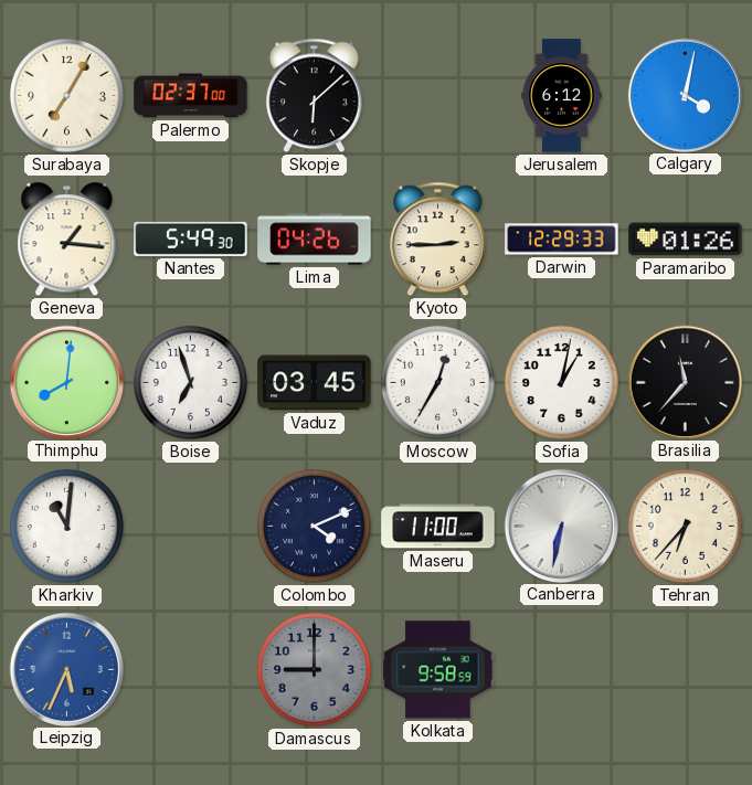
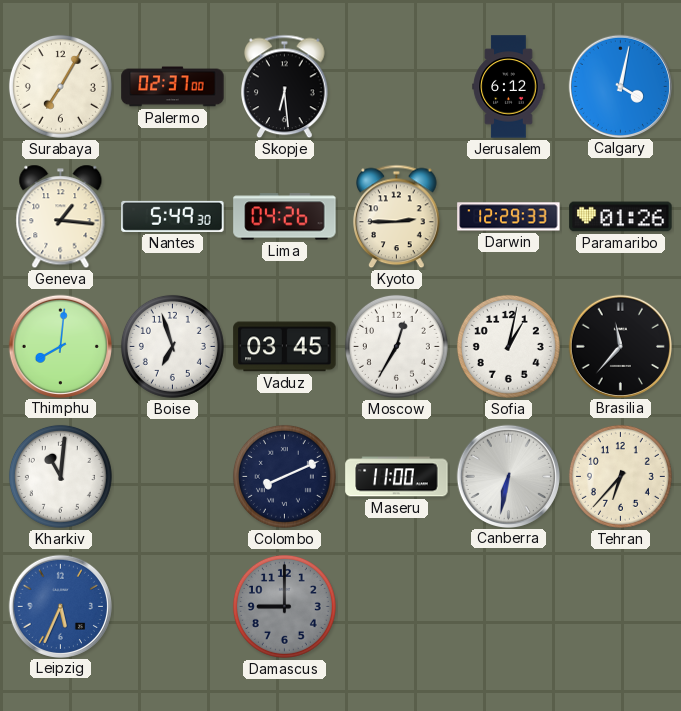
Skopje: 6:08 -> 6:29 (285, 87)
Colombo: 4:11 -> 8:11 (284, 476)
Kolkata: 9:58 -> none (438, 670)
